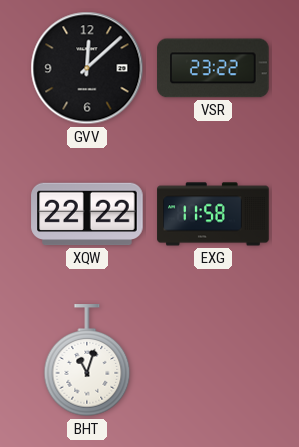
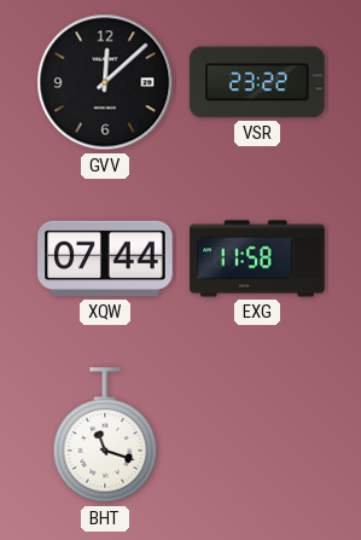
XQW: 22:22 -> 07:44 (105, 259)
BHT: 11:03 -> 11:18 (105, 436)
